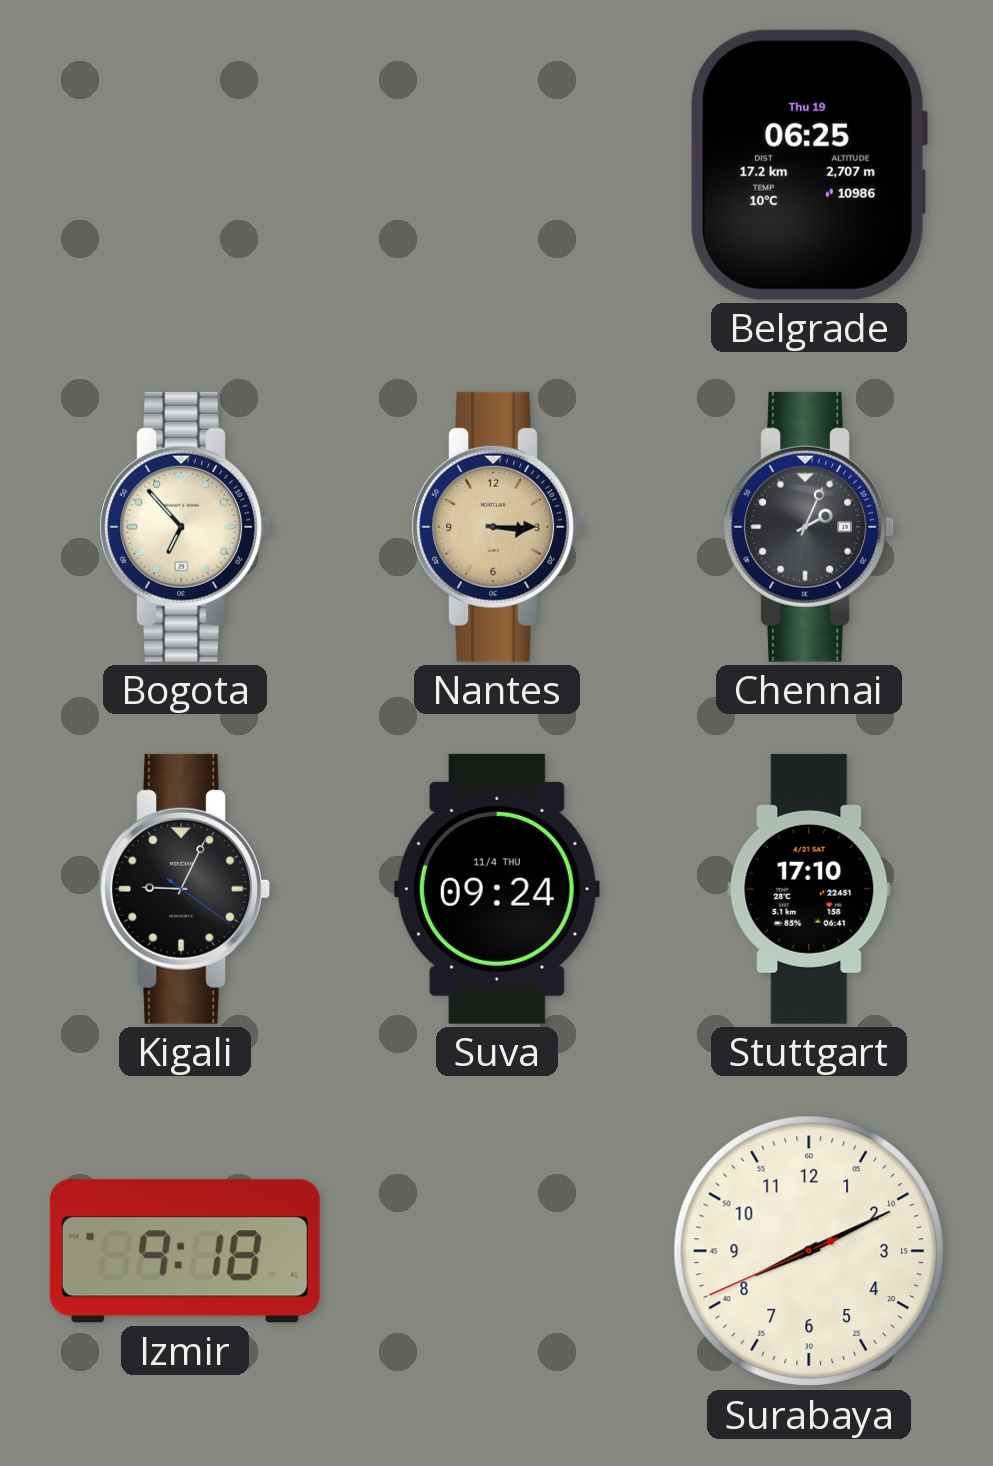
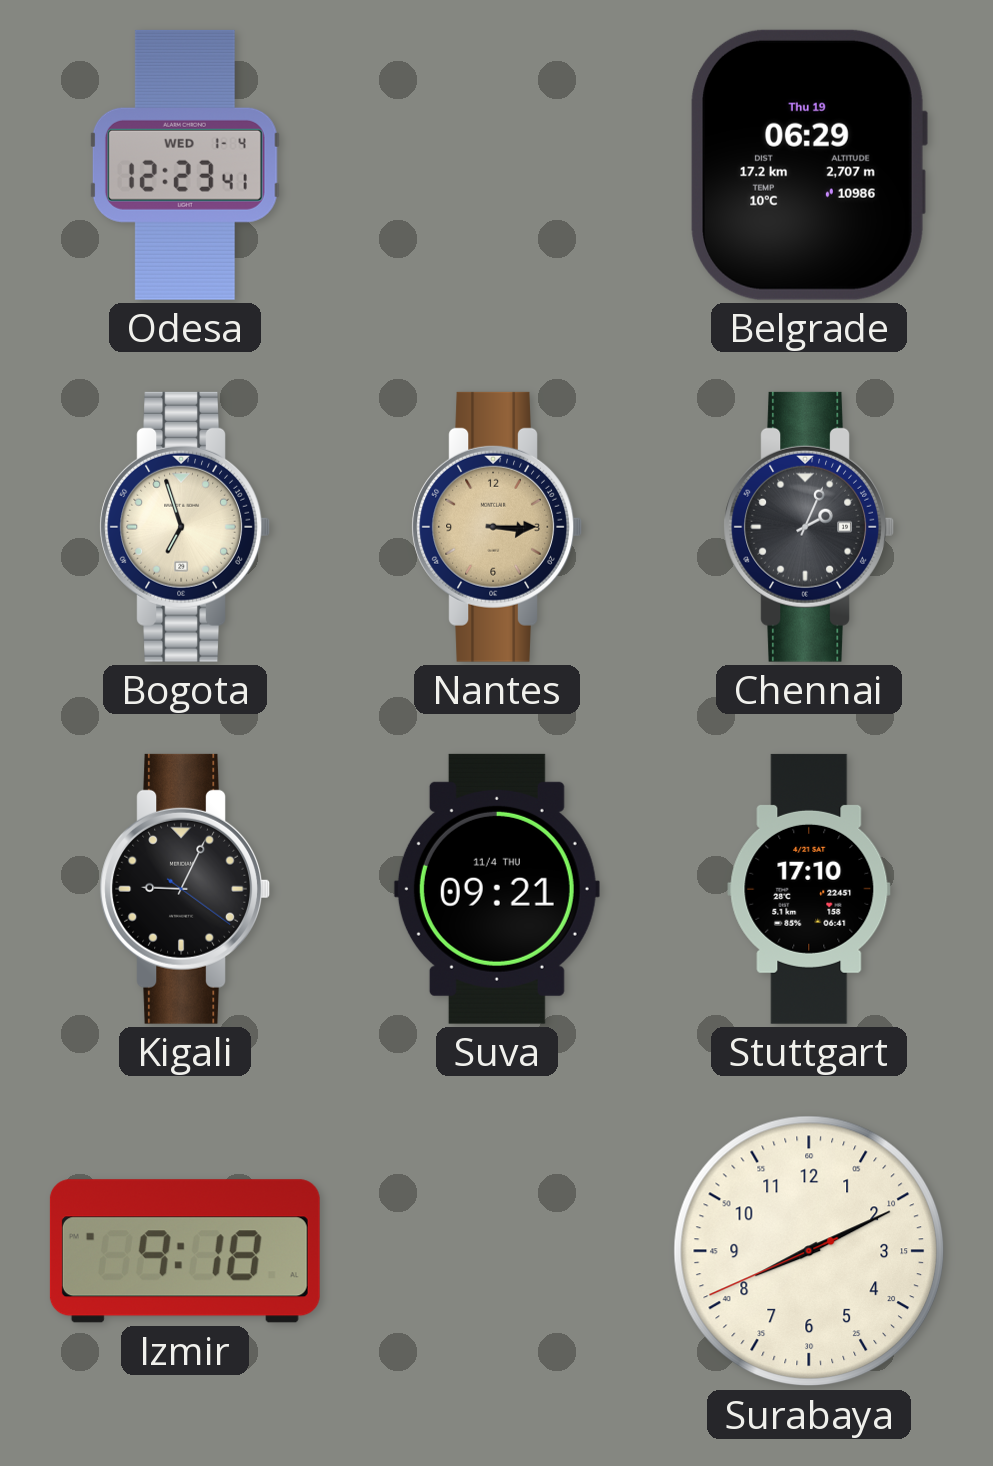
Odesa: none -> 12:23 (185, 165)
Belgrade: 06:25 -> 06:29 (809, 165)
Bogota: 6:53 -> 6:57 (185, 527)
Suva: 09:24 -> 09:21 (497, 889)
